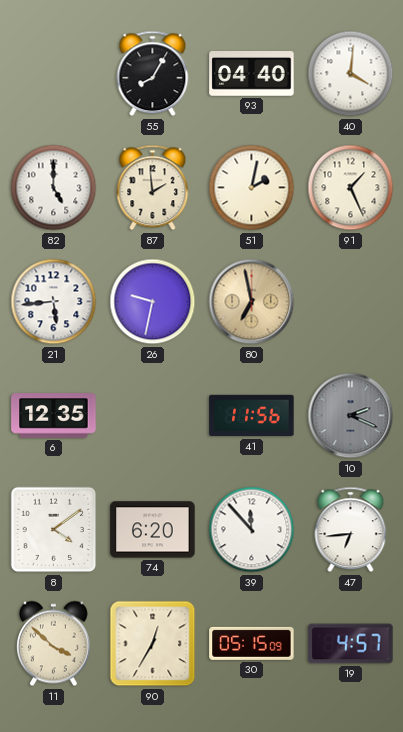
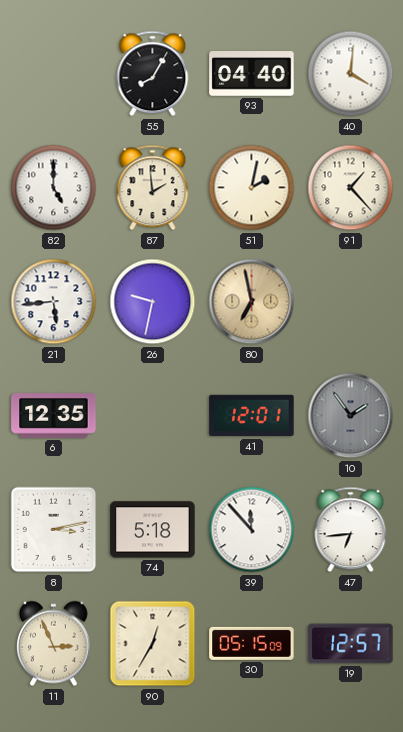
91: 1:26 -> 1:23 (351, 188)
41: 11:56 -> 12:01 (252, 416)
10: 2:19 -> 1:54 (351, 416)
8: 4:09 -> 3:13 (54, 530)
74: 6:20 -> 5:18 (153, 530)
11: 3:52 -> 2:56 (53, 644)
19: 4:57 -> 12:57 (351, 644)
